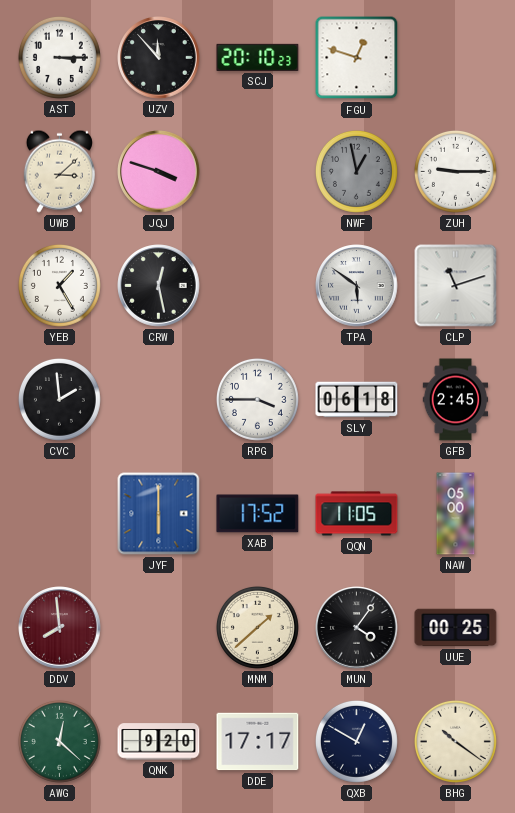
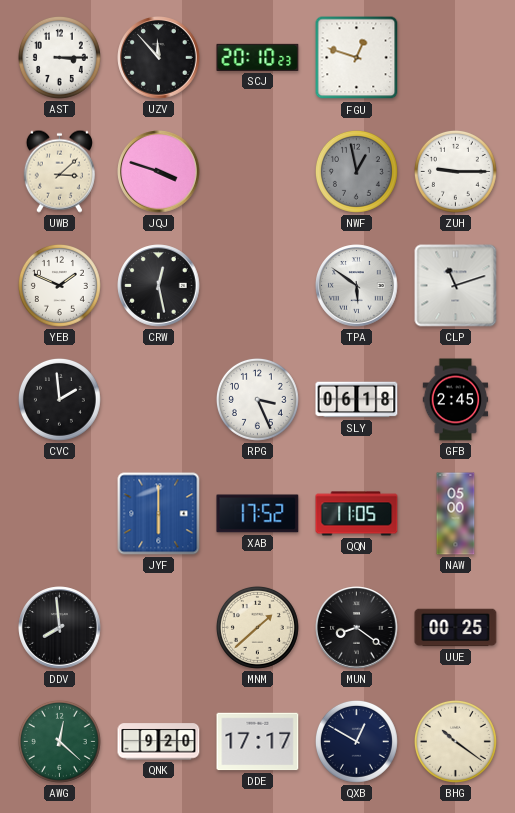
YEB: 1:25 -> 1:49 (59, 285)
RPG: 3:45 -> 3:26 (257, 399)
DDV dial: burgundy -> black (60, 628)
MUN: 4:06 -> 8:21 (357, 628)
